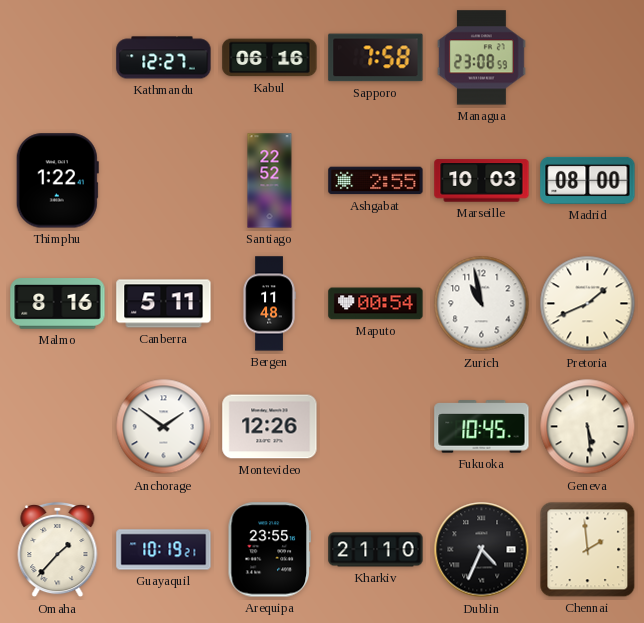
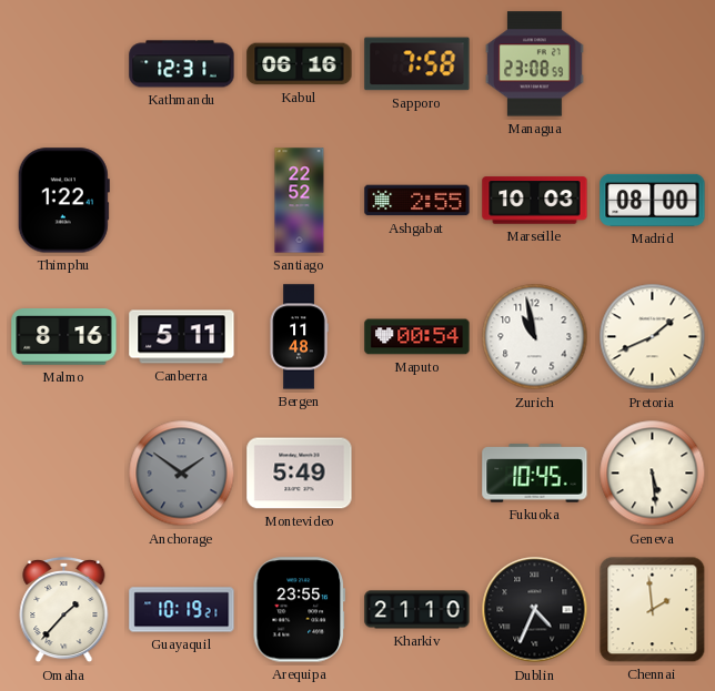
Kathmandu: 12:27 -> 12:31 (182, 64)
Anchorage dial: white -> grey (182, 474)
Montevideo: 12:26 -> 5:49 (300, 474)
